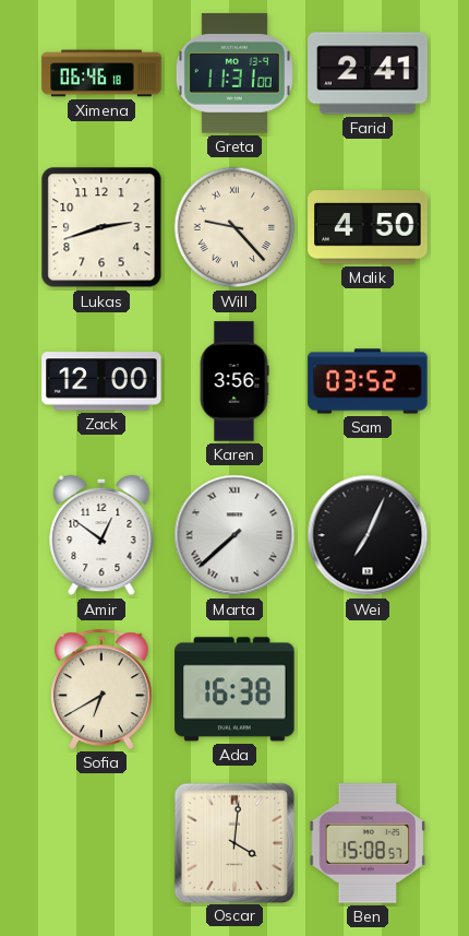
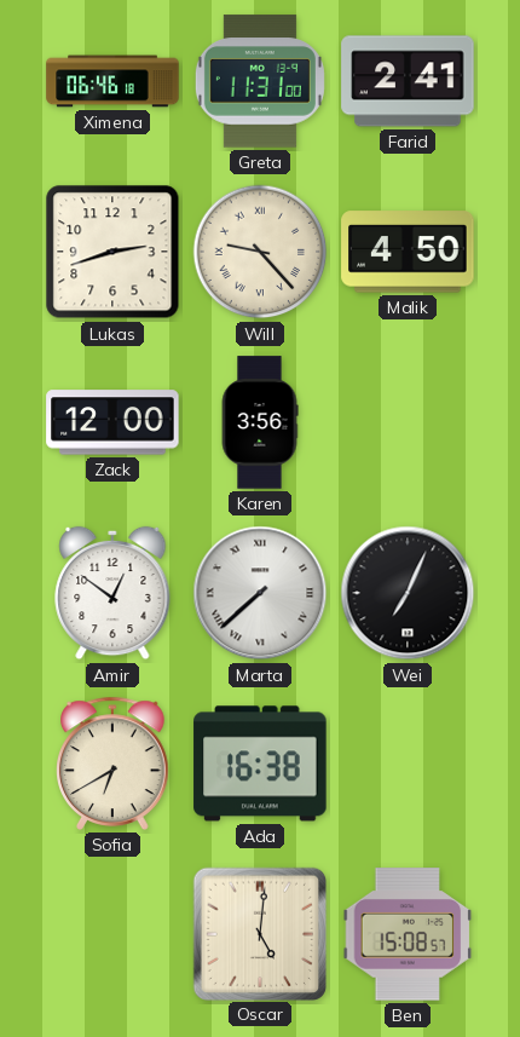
Sam: 03:52 -> none (368, 381)
Oscar: 4:01 -> 5:01 (259, 933)
